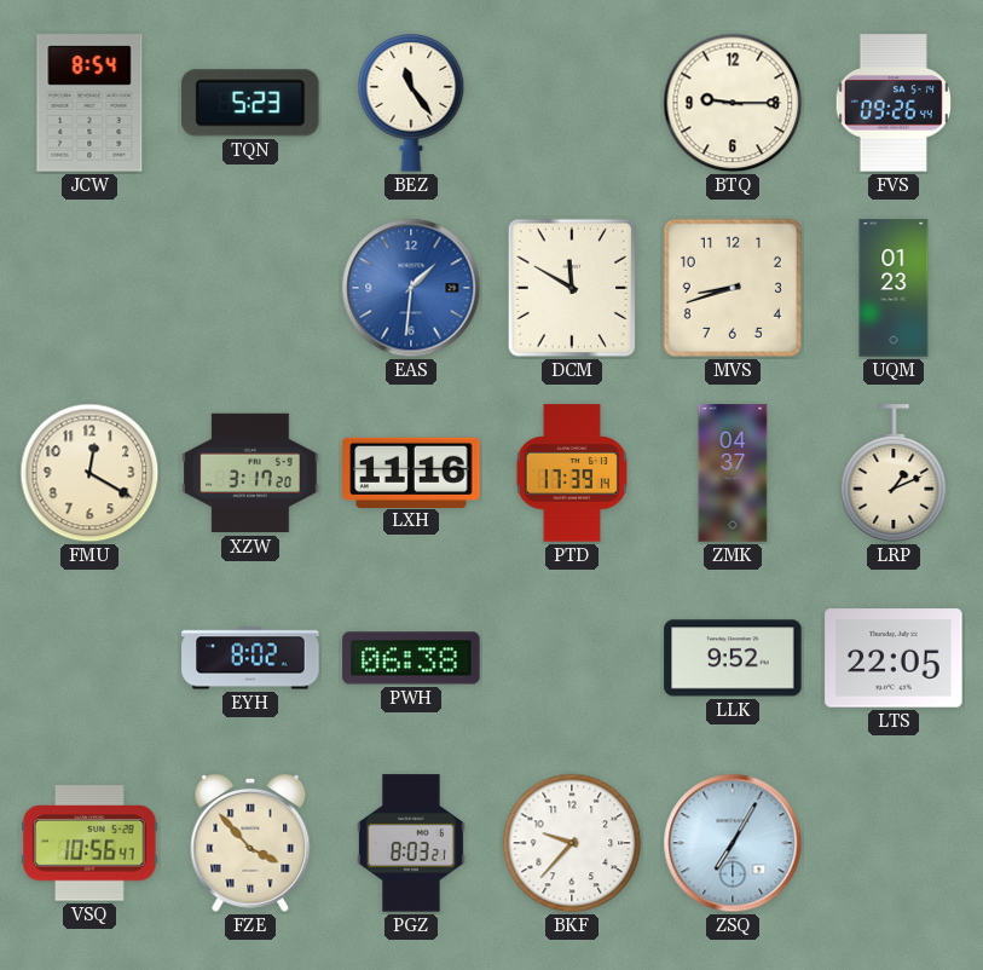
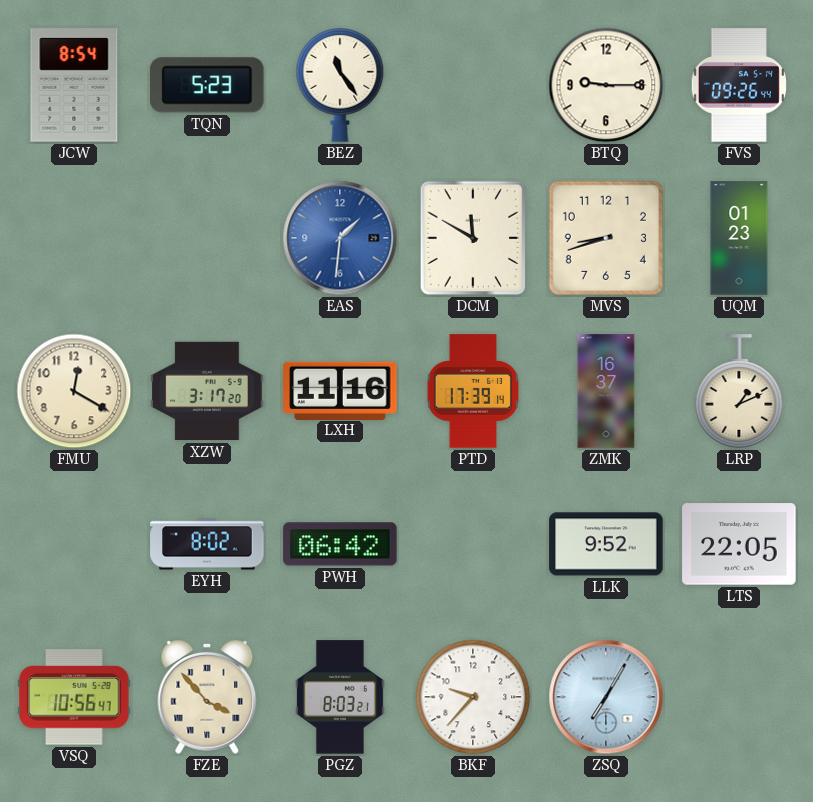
ZMK: 04:37 -> 16:37 (606, 391)
PWH: 06:38 -> 06:42 (340, 544)
